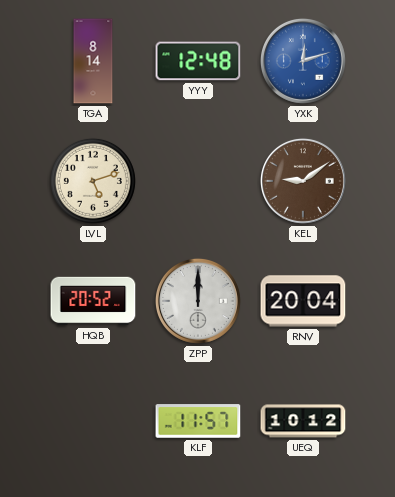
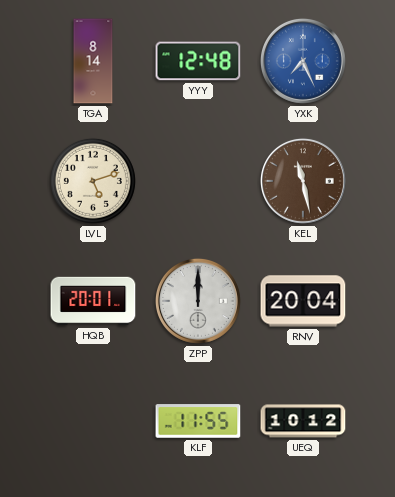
YXK: 12:12 -> 7:26 (303, 61)
KEL: 9:09 -> 11:28 (303, 181)
HQB: 20:52 -> 20:01 (93, 301)
KLF: 11:57 -> 11:55 (198, 421)
